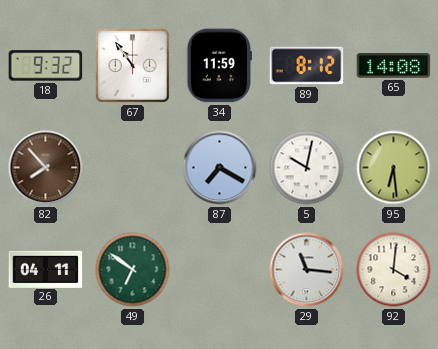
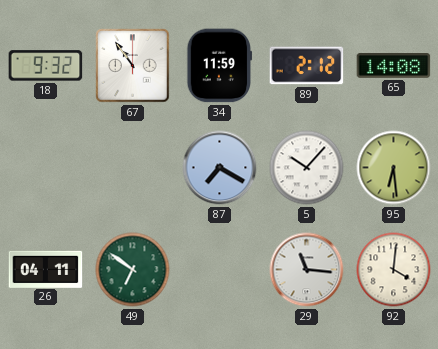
89: 8:12 -> 2:12 (307, 66)
82: 7:53 -> none (46, 168)
5: 10:02 -> 10:07 (307, 168)
